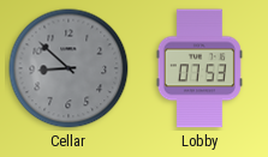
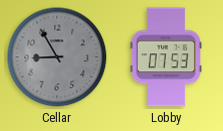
Cellar: 8:52 -> 8:55 (57, 57)
